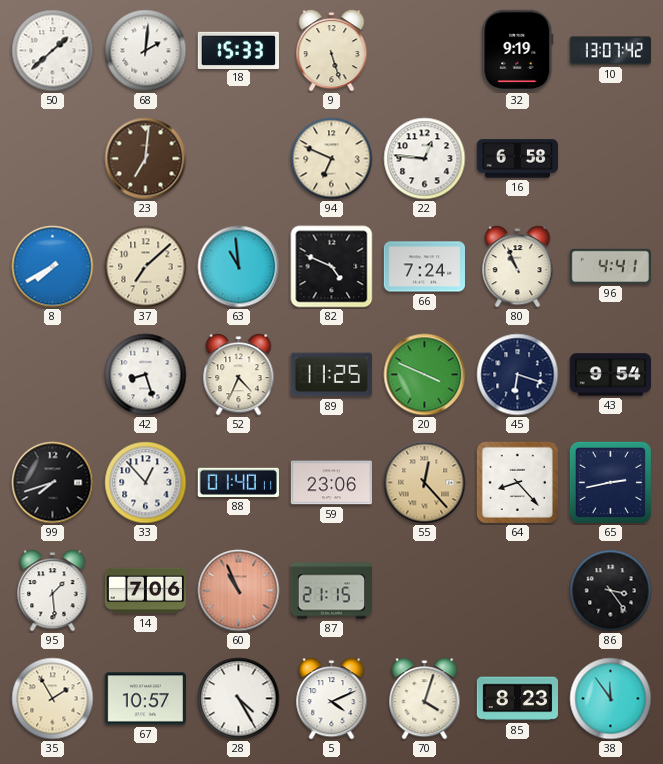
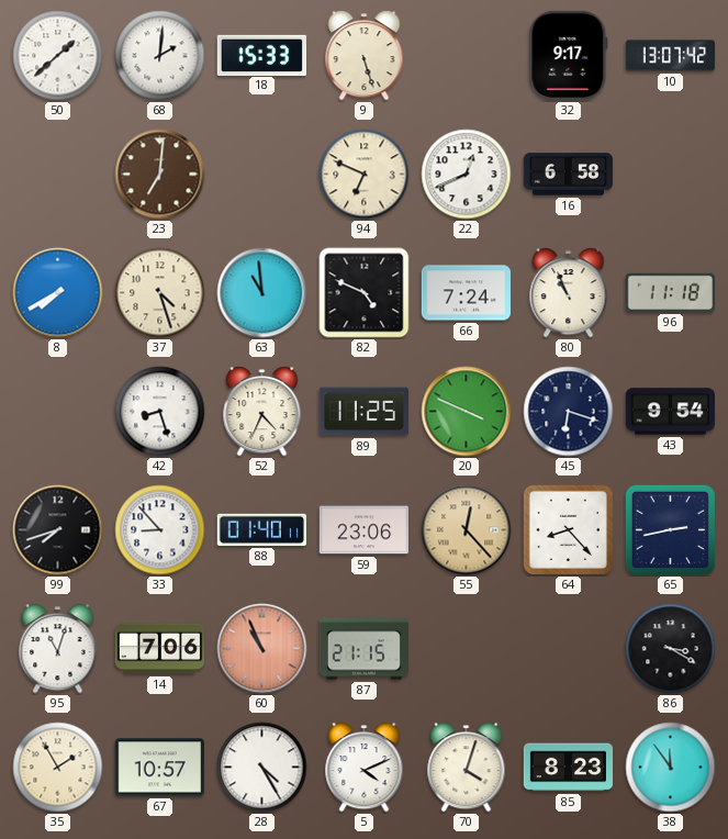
32: 9:19 -> 9:17 (569, 55)
22: 12:46 -> 12:41 (467, 175)
37: 7:08 -> 4:27 (160, 293)
96: 4:41 -> 11:18 (670, 292)
33: 12:53 -> 8:53 (160, 530)
95: 1:29 -> 11:03 (58, 649)
86: 3:24 -> 3:20 (671, 649)
